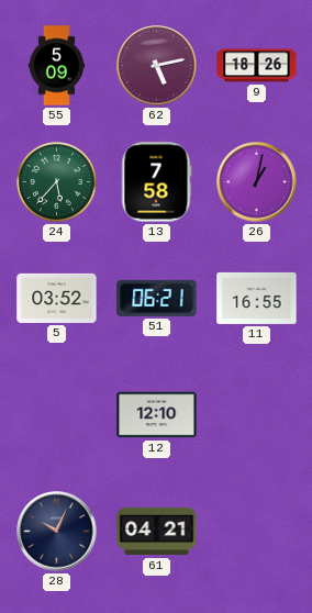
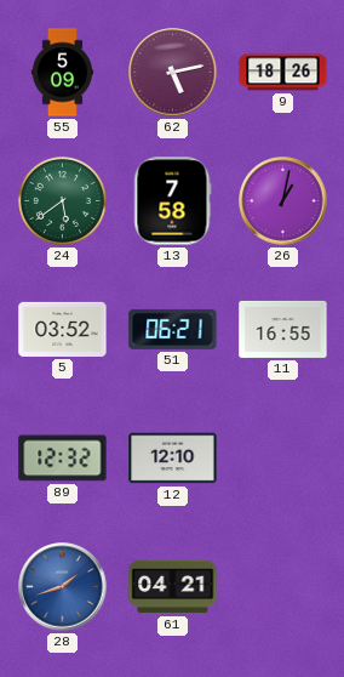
24: 5:37 -> 5:39 (62, 200)
89: none -> 12:32 (63, 459)
28: 10:04 -> 1:42 (63, 587)
28 dial: navy -> blue (63, 587)
